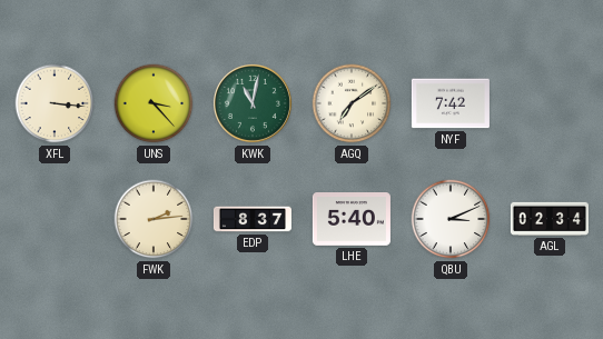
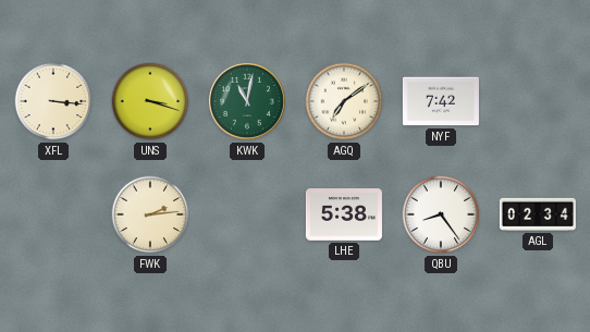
UNS: 3:23 -> 3:18 (150, 101)
EDP: 8:37 -> none (253, 219)
LHE: 5:40 -> 5:38 (344, 216)
QBU: 3:11 -> 8:24 (441, 214)
